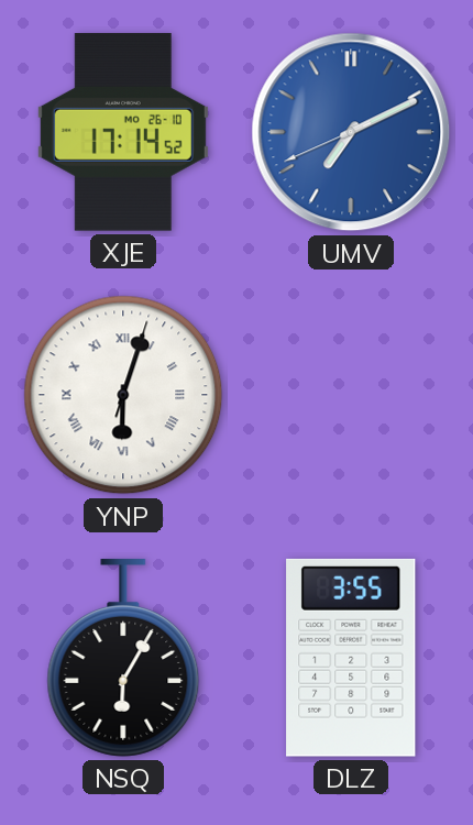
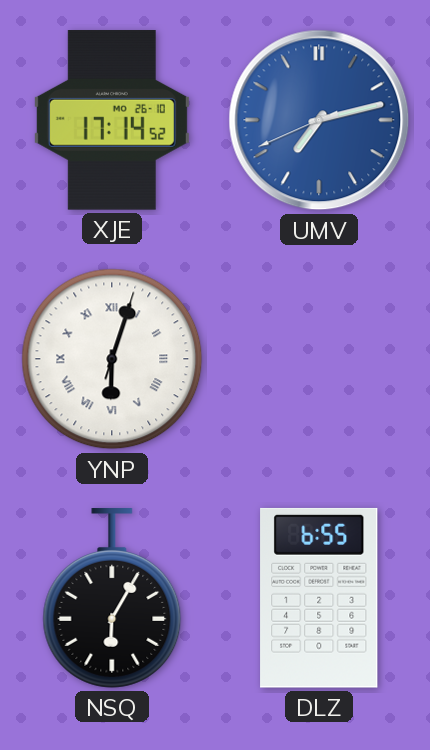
UMV: 7:10 -> 7:12 (319, 120)
DLZ: 3:55 -> 6:55 (319, 598)
